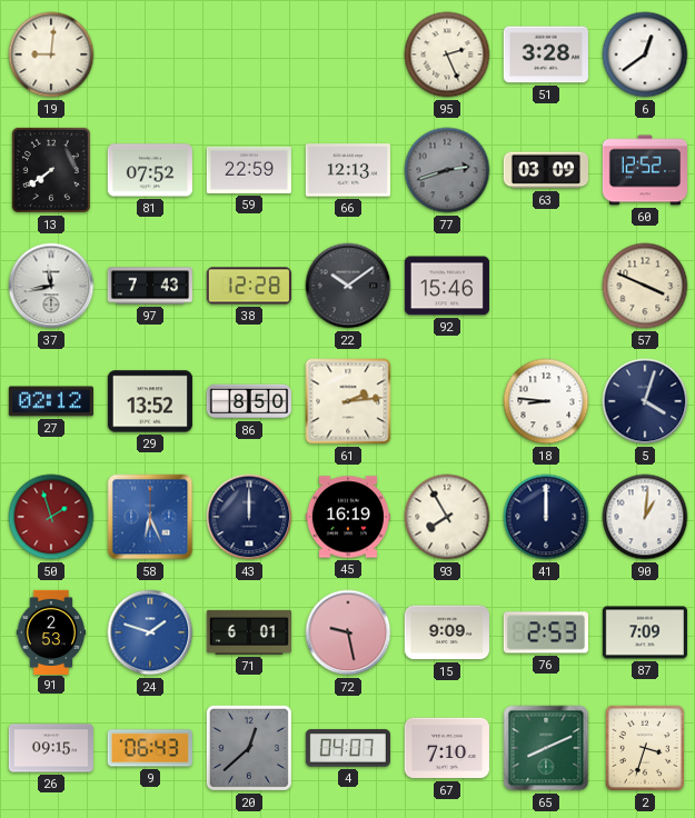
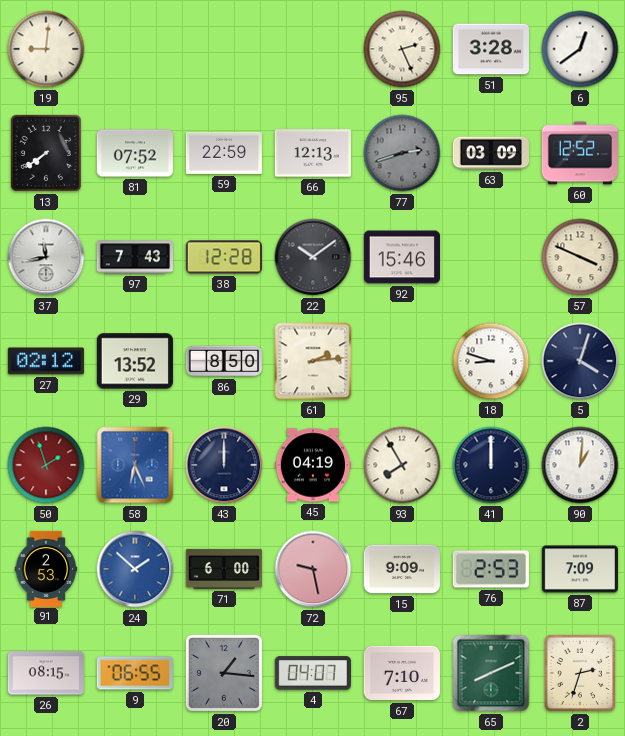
18: 8:46 -> 8:48 (491, 361)
45: 16:19 -> 04:19 (313, 465)
24: 1:48 -> 1:52 (135, 569)
71: 6:01 -> 6:00 (223, 569)
26: 09:15 -> 08:15 (45, 673)
9: 06:43 -> 06:55 (135, 673)
20: 12:38 -> 1:16 (224, 673)
2: 3:33 -> 2:33 (580, 673)
